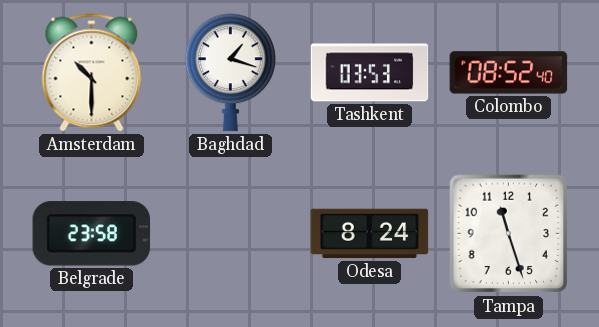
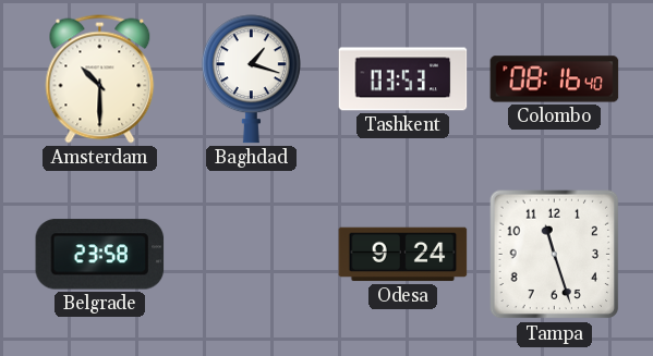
Colombo: 08:52 -> 08:16 (555, 79)
Odesa: 8:24 -> 9:24 (403, 255)
